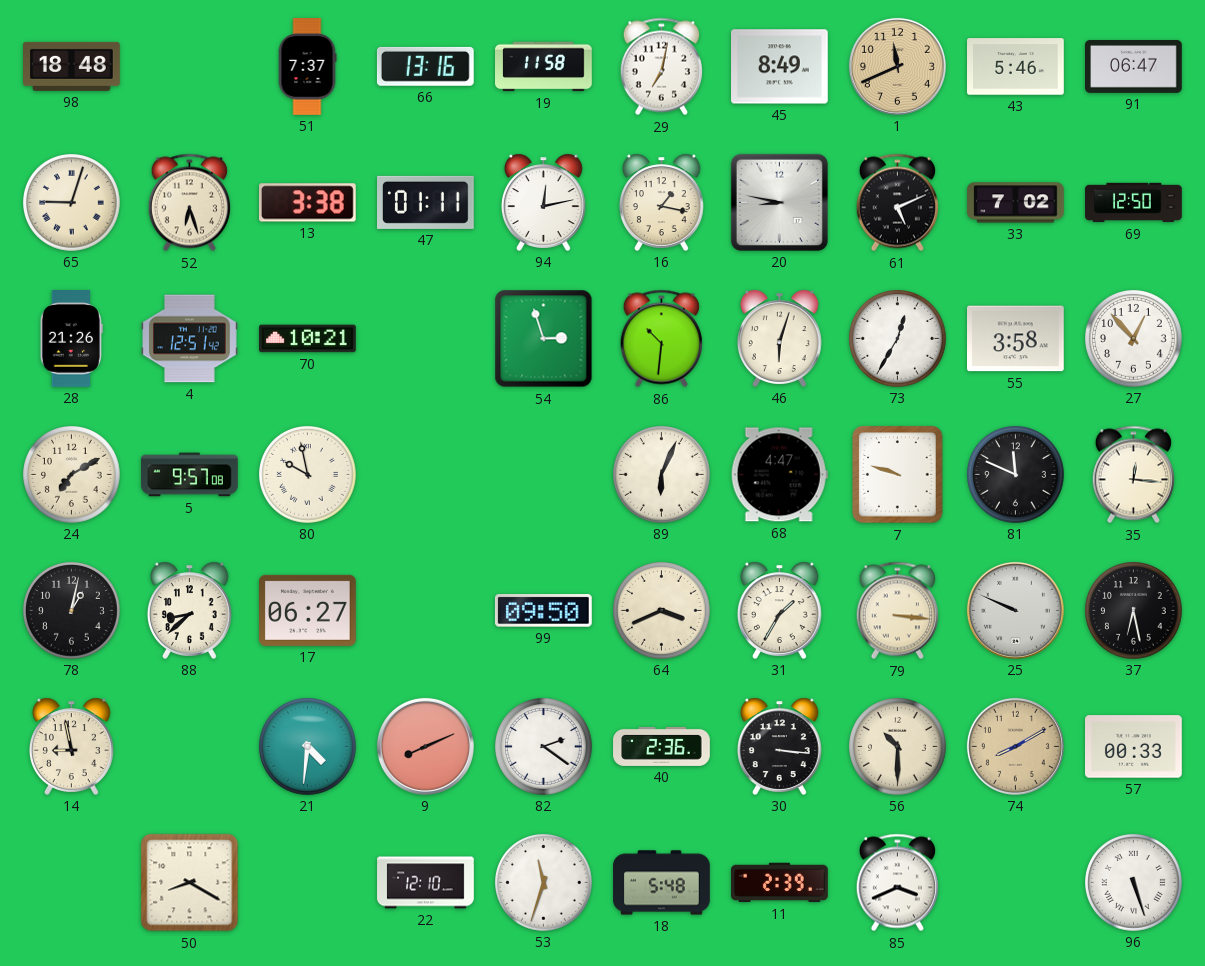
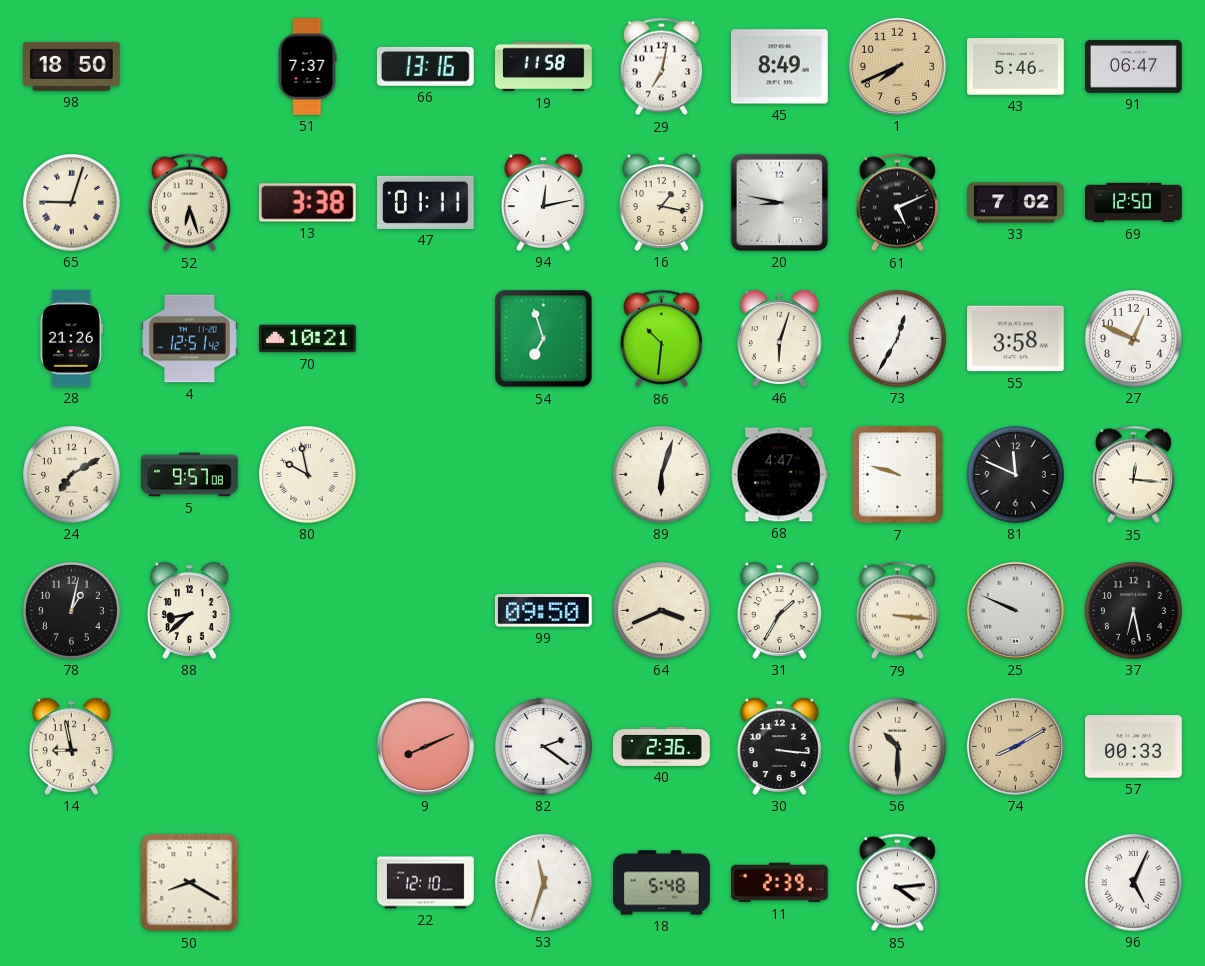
98: 18:48 -> 18:50 (72, 66)
1: 11:41 -> 7:41 (897, 66)
54: 2:57 -> 6:57 (544, 339)
27: 12:53 -> 12:49 (1134, 339)
89: 6:04 -> 6:03 (662, 475)
17: 06:27 -> none (308, 610)
21: 4:31 -> none (308, 747)
85: 3:41 -> 4:14 (897, 883)
96: 5:27 -> 5:04 (1134, 883)
